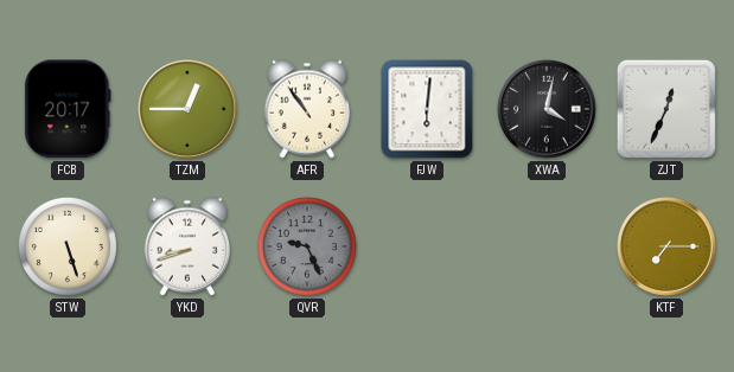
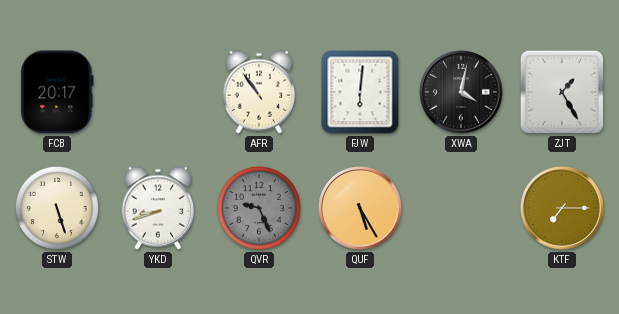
TZM: 12:45 -> none (187, 109)
ZJT: 12:34 -> 1:25 (562, 92)
QUF: none -> 5:25 (360, 208)
